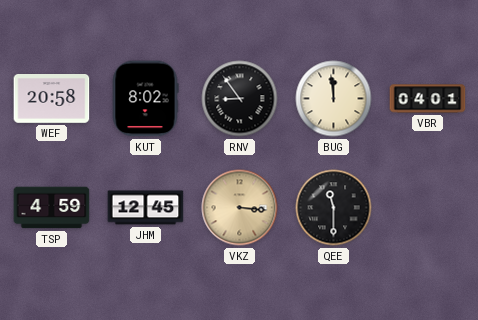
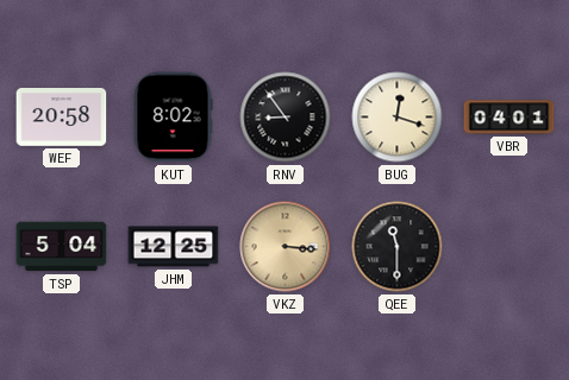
BUG: 11:59 -> 12:18 (398, 118)
TSP: 4:59 -> 5:04 (62, 247)
JHM: 12:45 -> 12:25 (174, 247)
